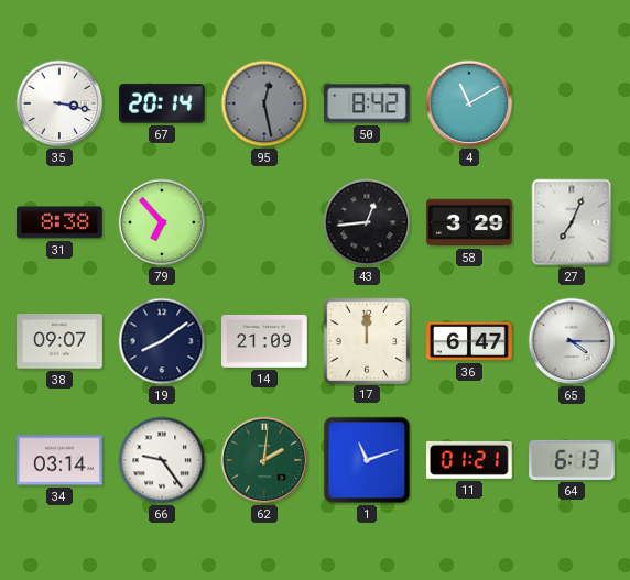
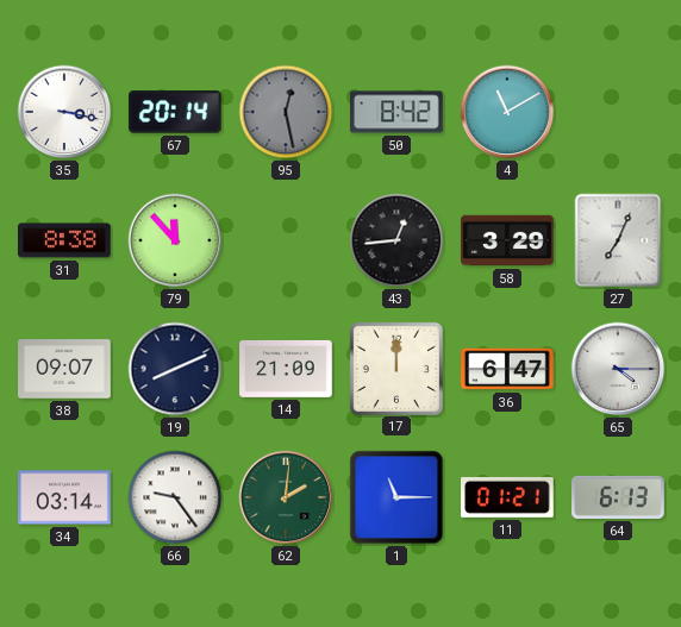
79: 6:53 -> 11:53 (175, 240)
19: 8:09 -> 8:11 (175, 369)
1: 11:12 -> 11:15 (396, 497)
